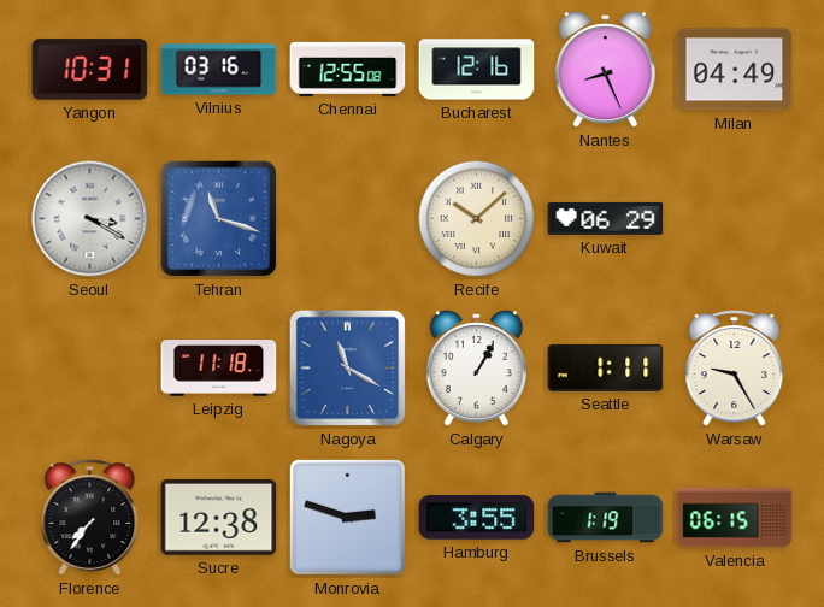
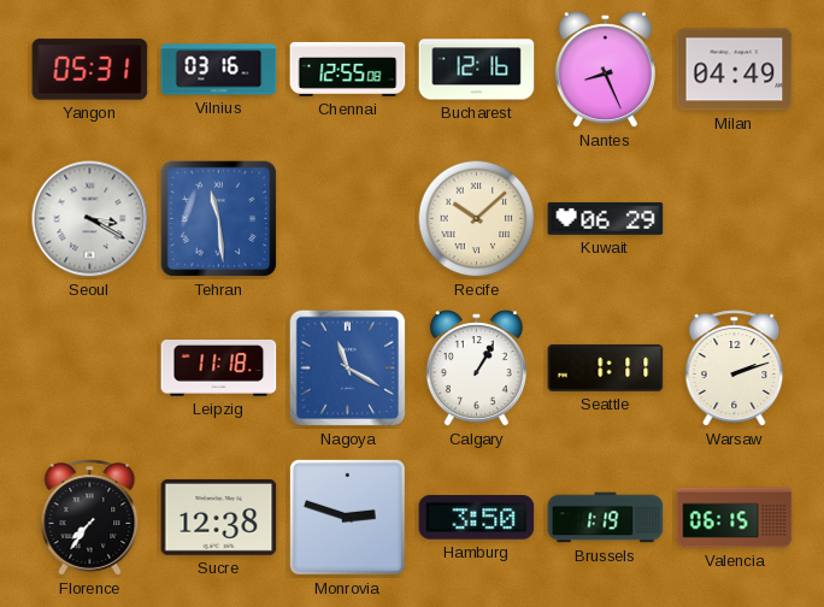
Yangon: 10:31 -> 05:31 (90, 70)
Tehran: 11:18 -> 11:29 (219, 219)
Warsaw: 9:25 -> 2:12 (735, 369)
Hamburg: 3:55 -> 3:50 (477, 518)
